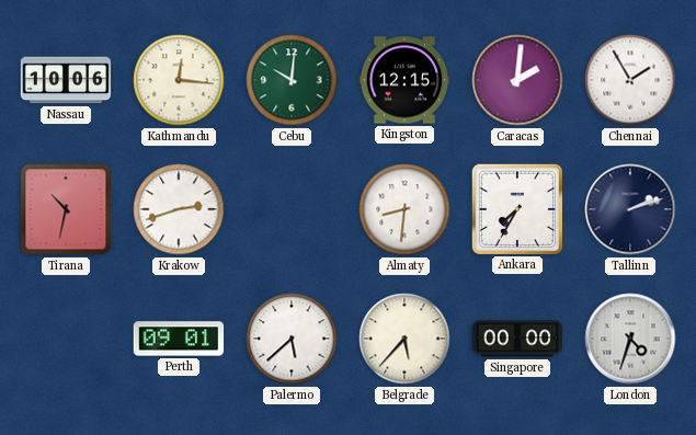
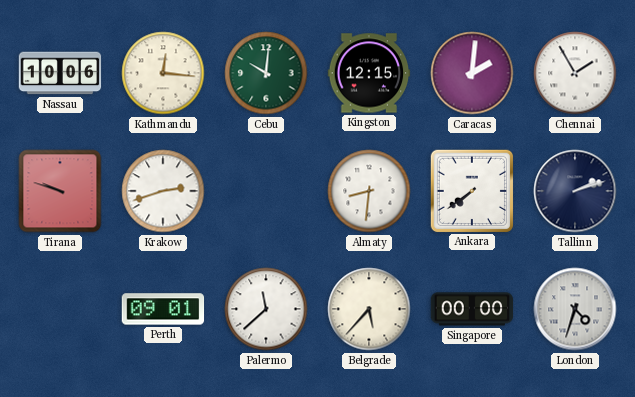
Tirana: 10:32 -> 9:48 (60, 191)
Ankara: 7:35 -> 7:39 (471, 190)
Palermo: 5:38 -> 11:38 (266, 309)
